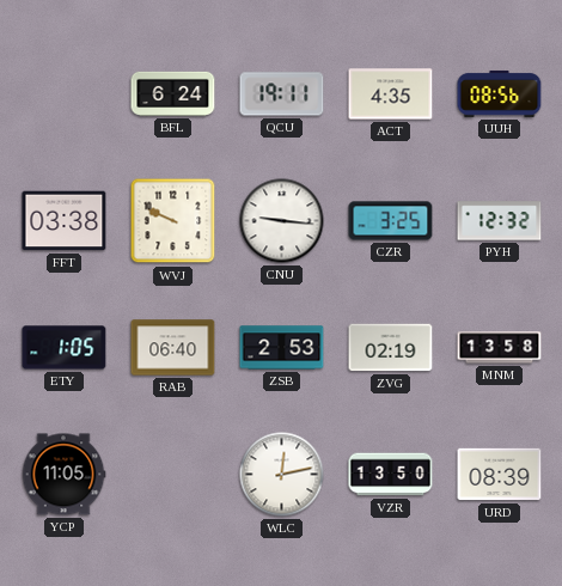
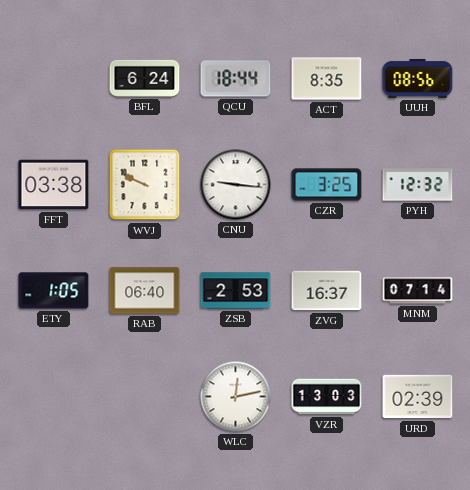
QCU: 19:11 -> 18:44 (236, 79)
ACT: 4:35 -> 8:35 (327, 79)
ZVG: 02:19 -> 16:37 (327, 291)
MNM: 13:58 -> 07:14 (418, 291)
YCP: 11:05 -> none (63, 475)
VZR: 13:50 -> 13:03 (327, 397)
URD: 08:39 -> 02:39 (418, 397)
